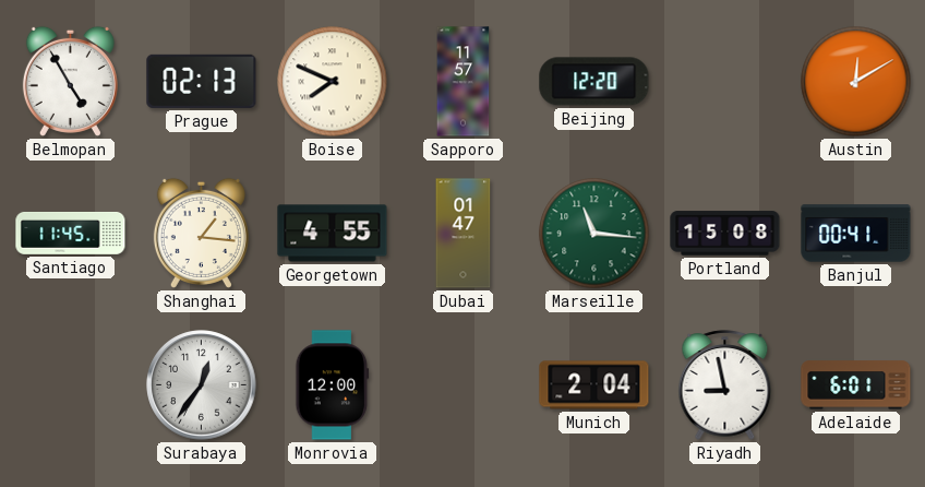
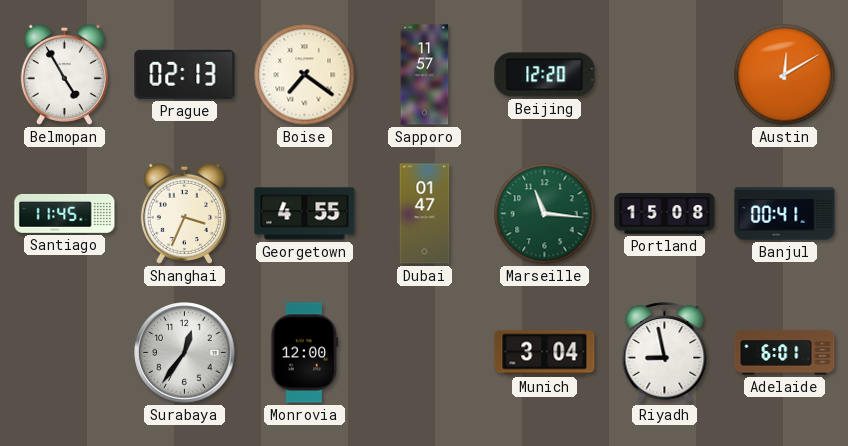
Boise: 7:49 -> 7:21 (305, 75)
Shanghai: 1:16 -> 3:34 (184, 213)
Munich: 2:04 -> 3:04 (545, 353)
